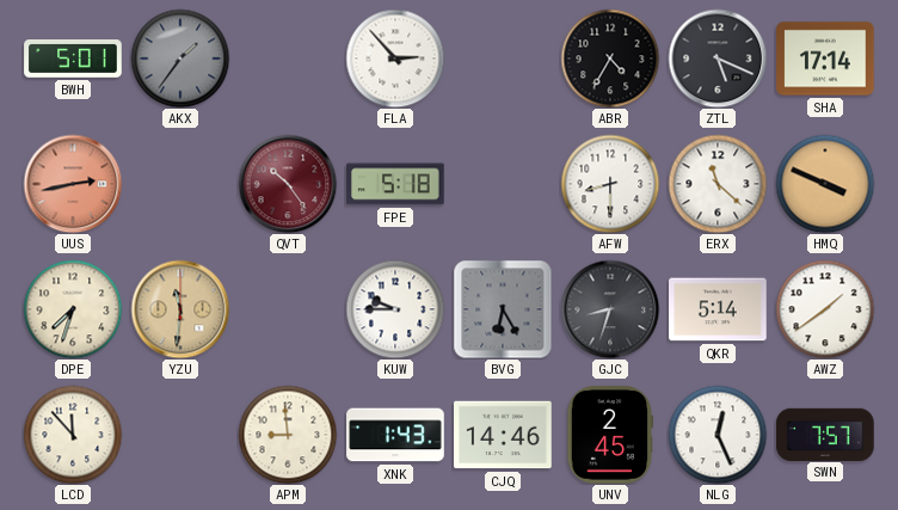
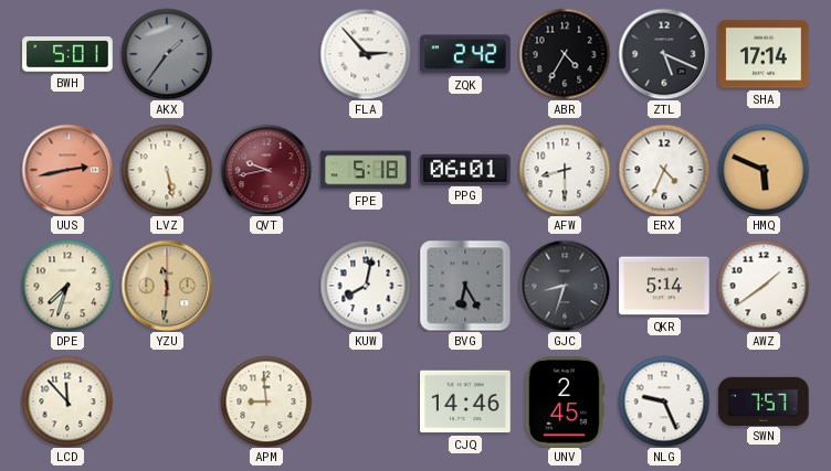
ZQK: none -> 2:42 (465, 54)
LVZ: none -> 5:28 (167, 170)
QVT: 10:24 -> 9:43 (266, 170)
PPG: none -> 06:01 (465, 169)
ERX: 11:22 -> 4:34 (664, 170)
HMQ: 3:49 -> 5:49 (764, 170)
KUW: 9:45 -> 8:02 (366, 286)
XNK: 1:43 -> none (395, 435)
NLG: 12:26 -> 9:26 (664, 402)
